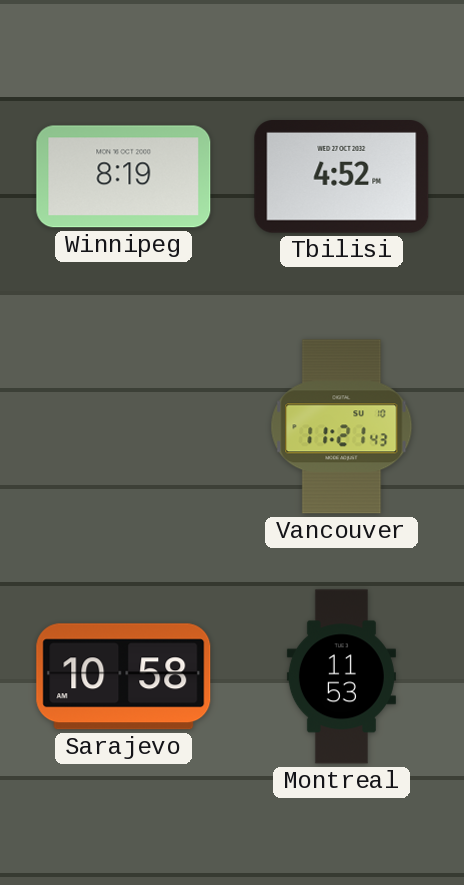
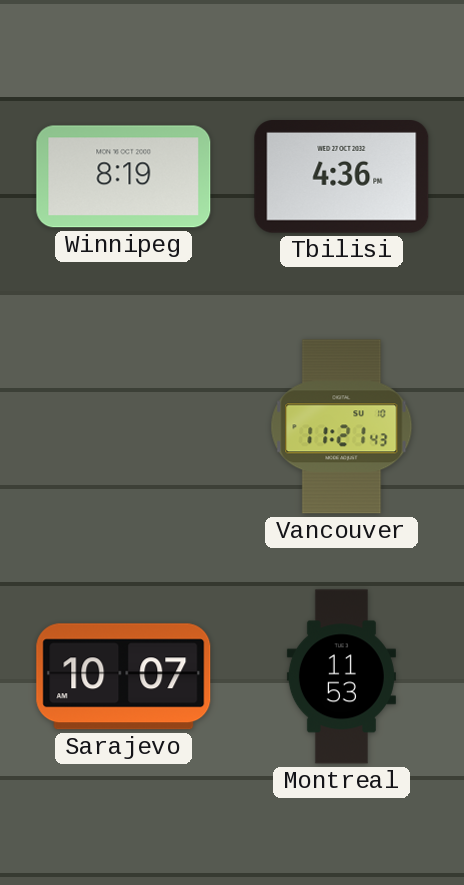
Tbilisi: 4:52 -> 4:36 (342, 177)
Sarajevo: 10:58 -> 10:07 (124, 677)
